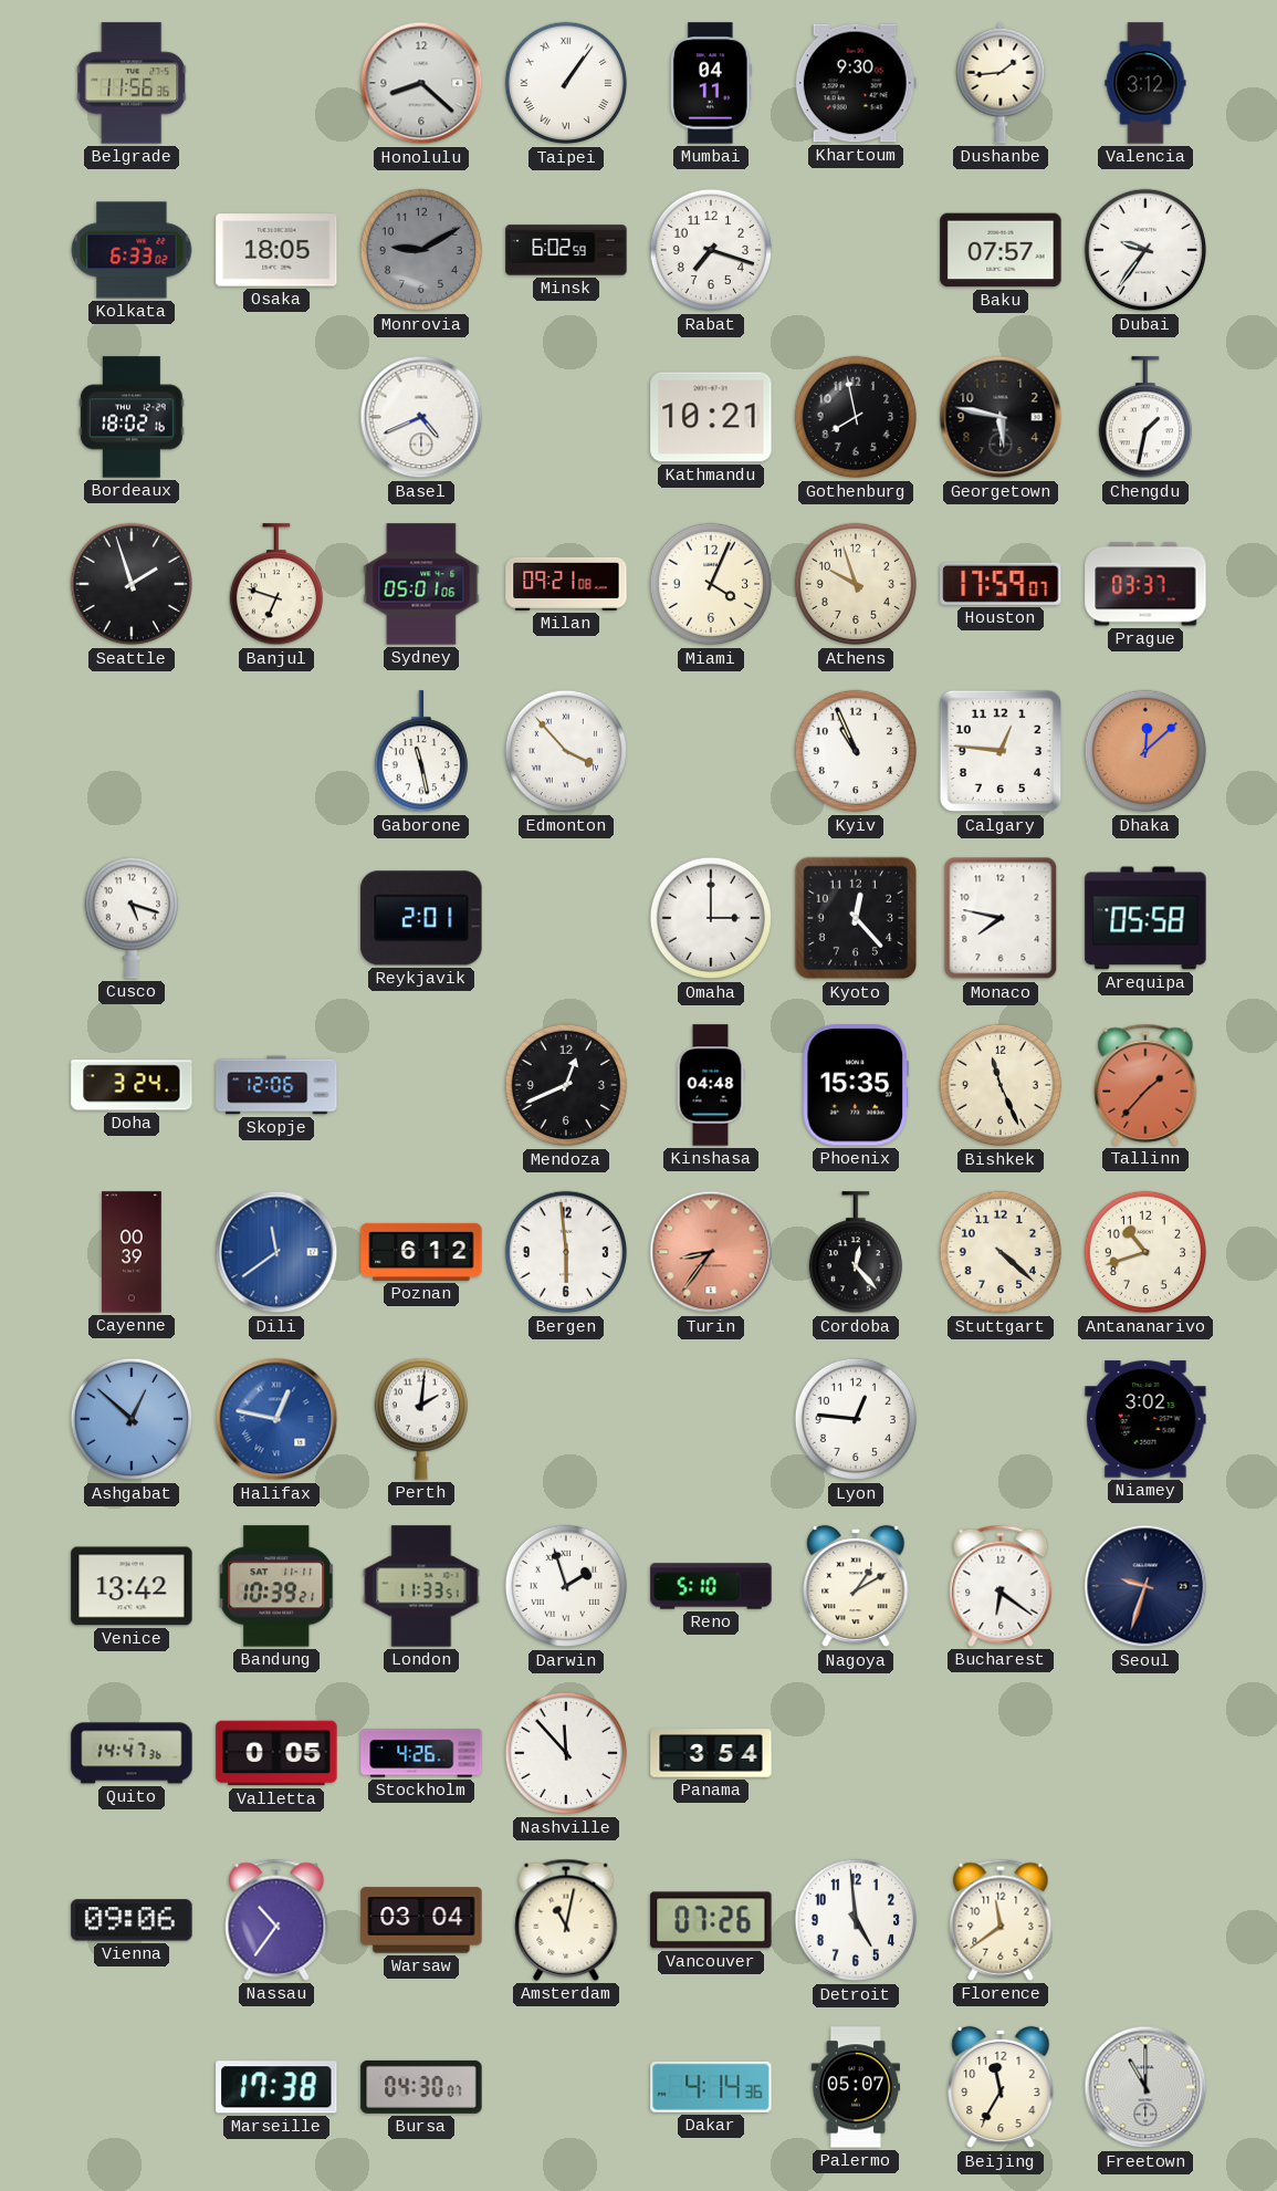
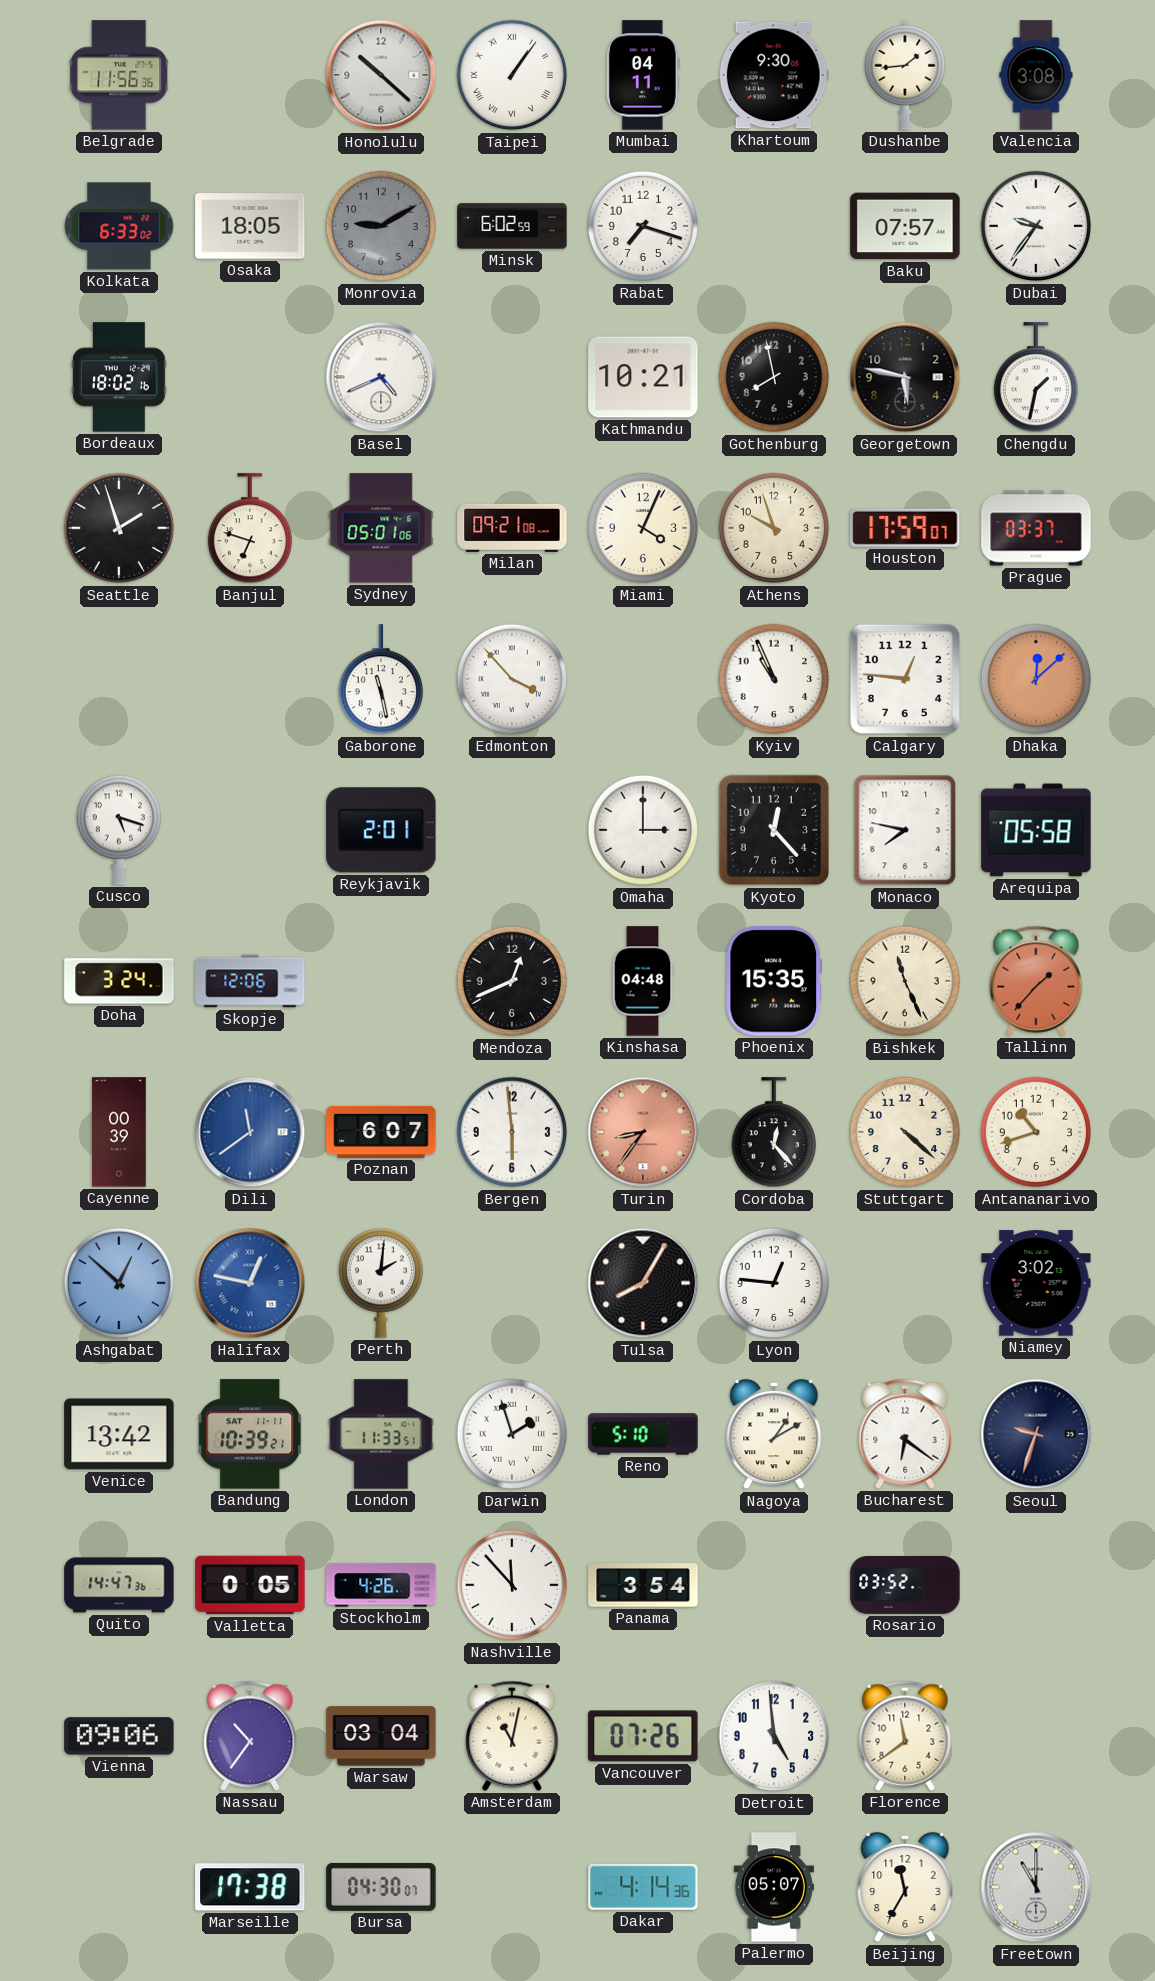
Honolulu: 8:22 -> 10:22 (381, 75)
Valencia: 3:12 -> 3:08 (1036, 75)
Poznan: 6:12 -> 6:07 (381, 1132)
Tulsa: none -> 8:05 (643, 1283)
Rosario: none -> 03:52 (905, 1586)
